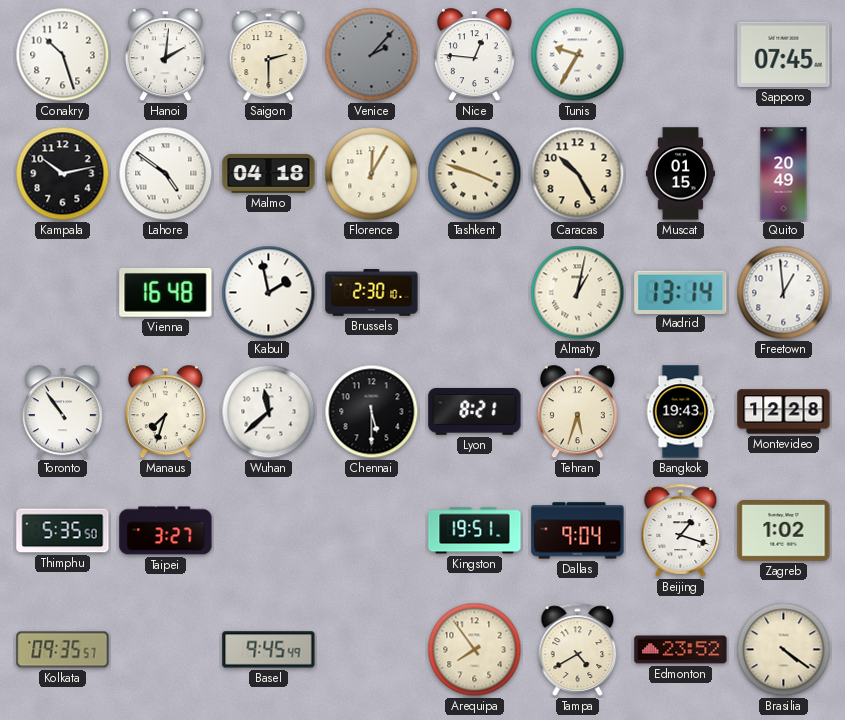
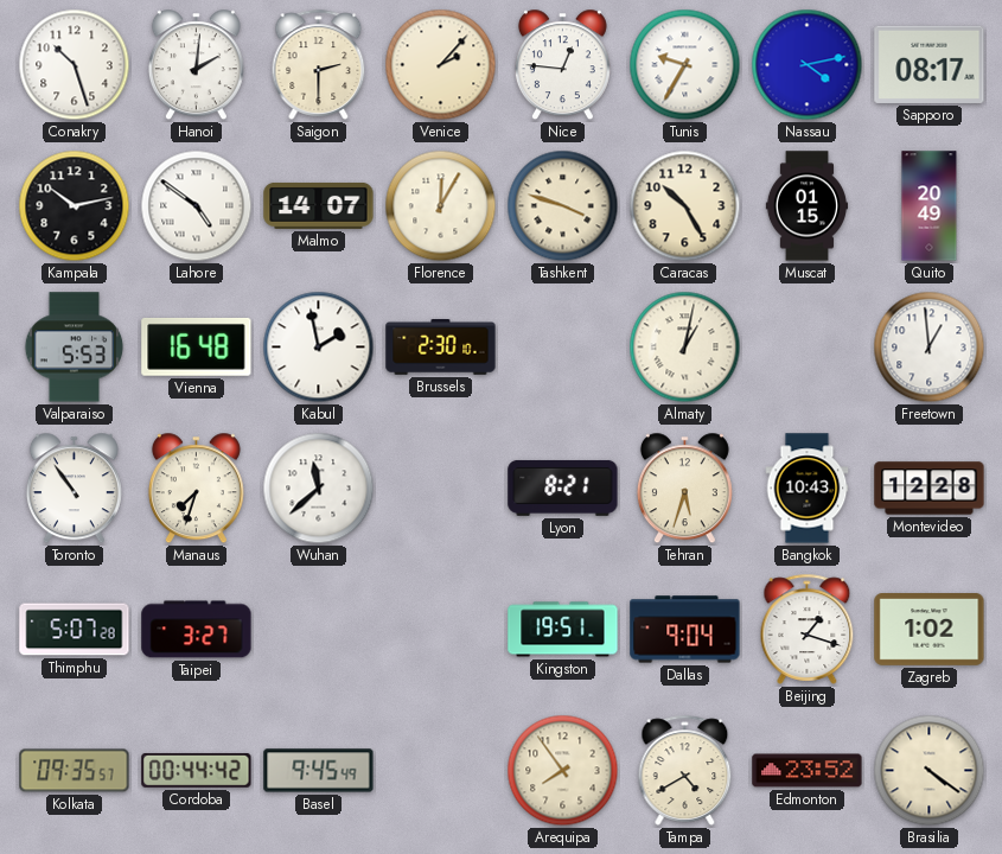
Venice dial: grey -> cream (441, 65)
Nassau: none -> 4:13 (808, 65)
Sapporo: 07:45 -> 08:17 (930, 64)
Malmo: 04:18 -> 14:07 (319, 205)
Valparaiso: none -> 5:53 (75, 348)
Madrid: 13:14 -> none (681, 292)
Chennai: 5:30 -> none (372, 412)
Bangkok: 19:43 -> 10:43 (808, 489)
Thimphu: 5:35 -> 5:07 (75, 630)
Cordoba: none -> 00:44 (197, 770)
